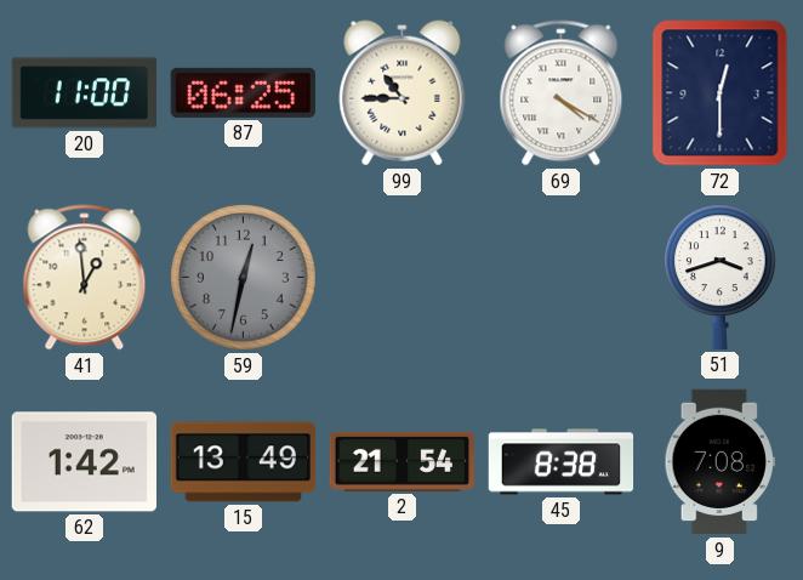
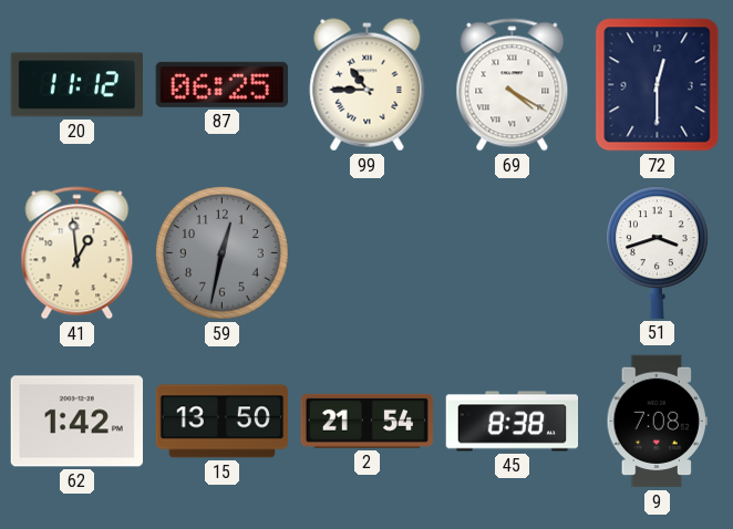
20: 11:00 -> 11:12 (76, 85)
15: 13:49 -> 13:50 (223, 422)
